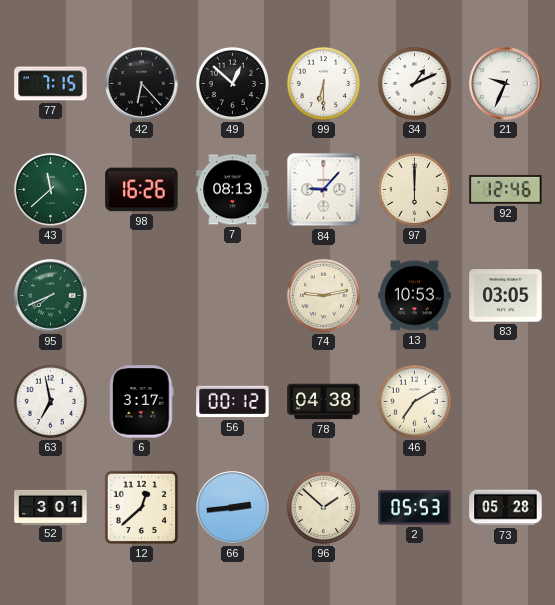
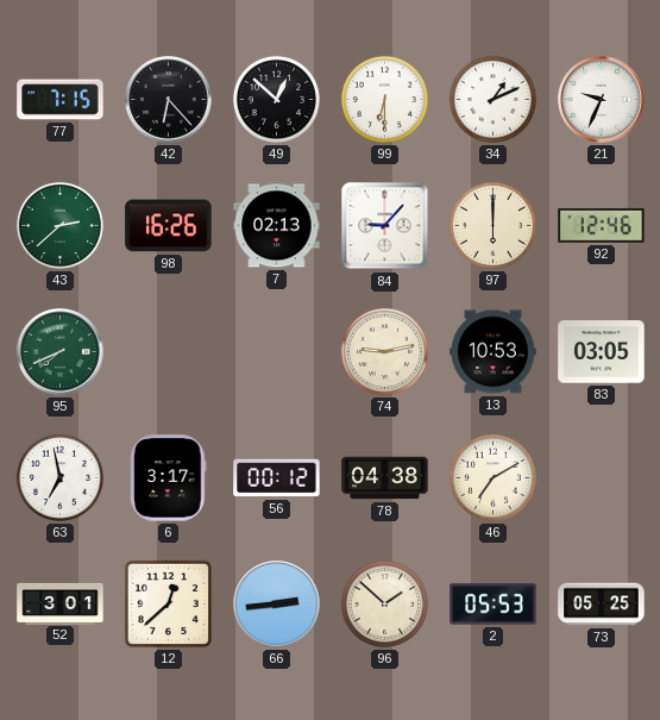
43: 11:38 -> 2:38 (59, 225)
7: 08:13 -> 02:13 (277, 226)
73: 05:28 -> 05:25 (602, 605)
